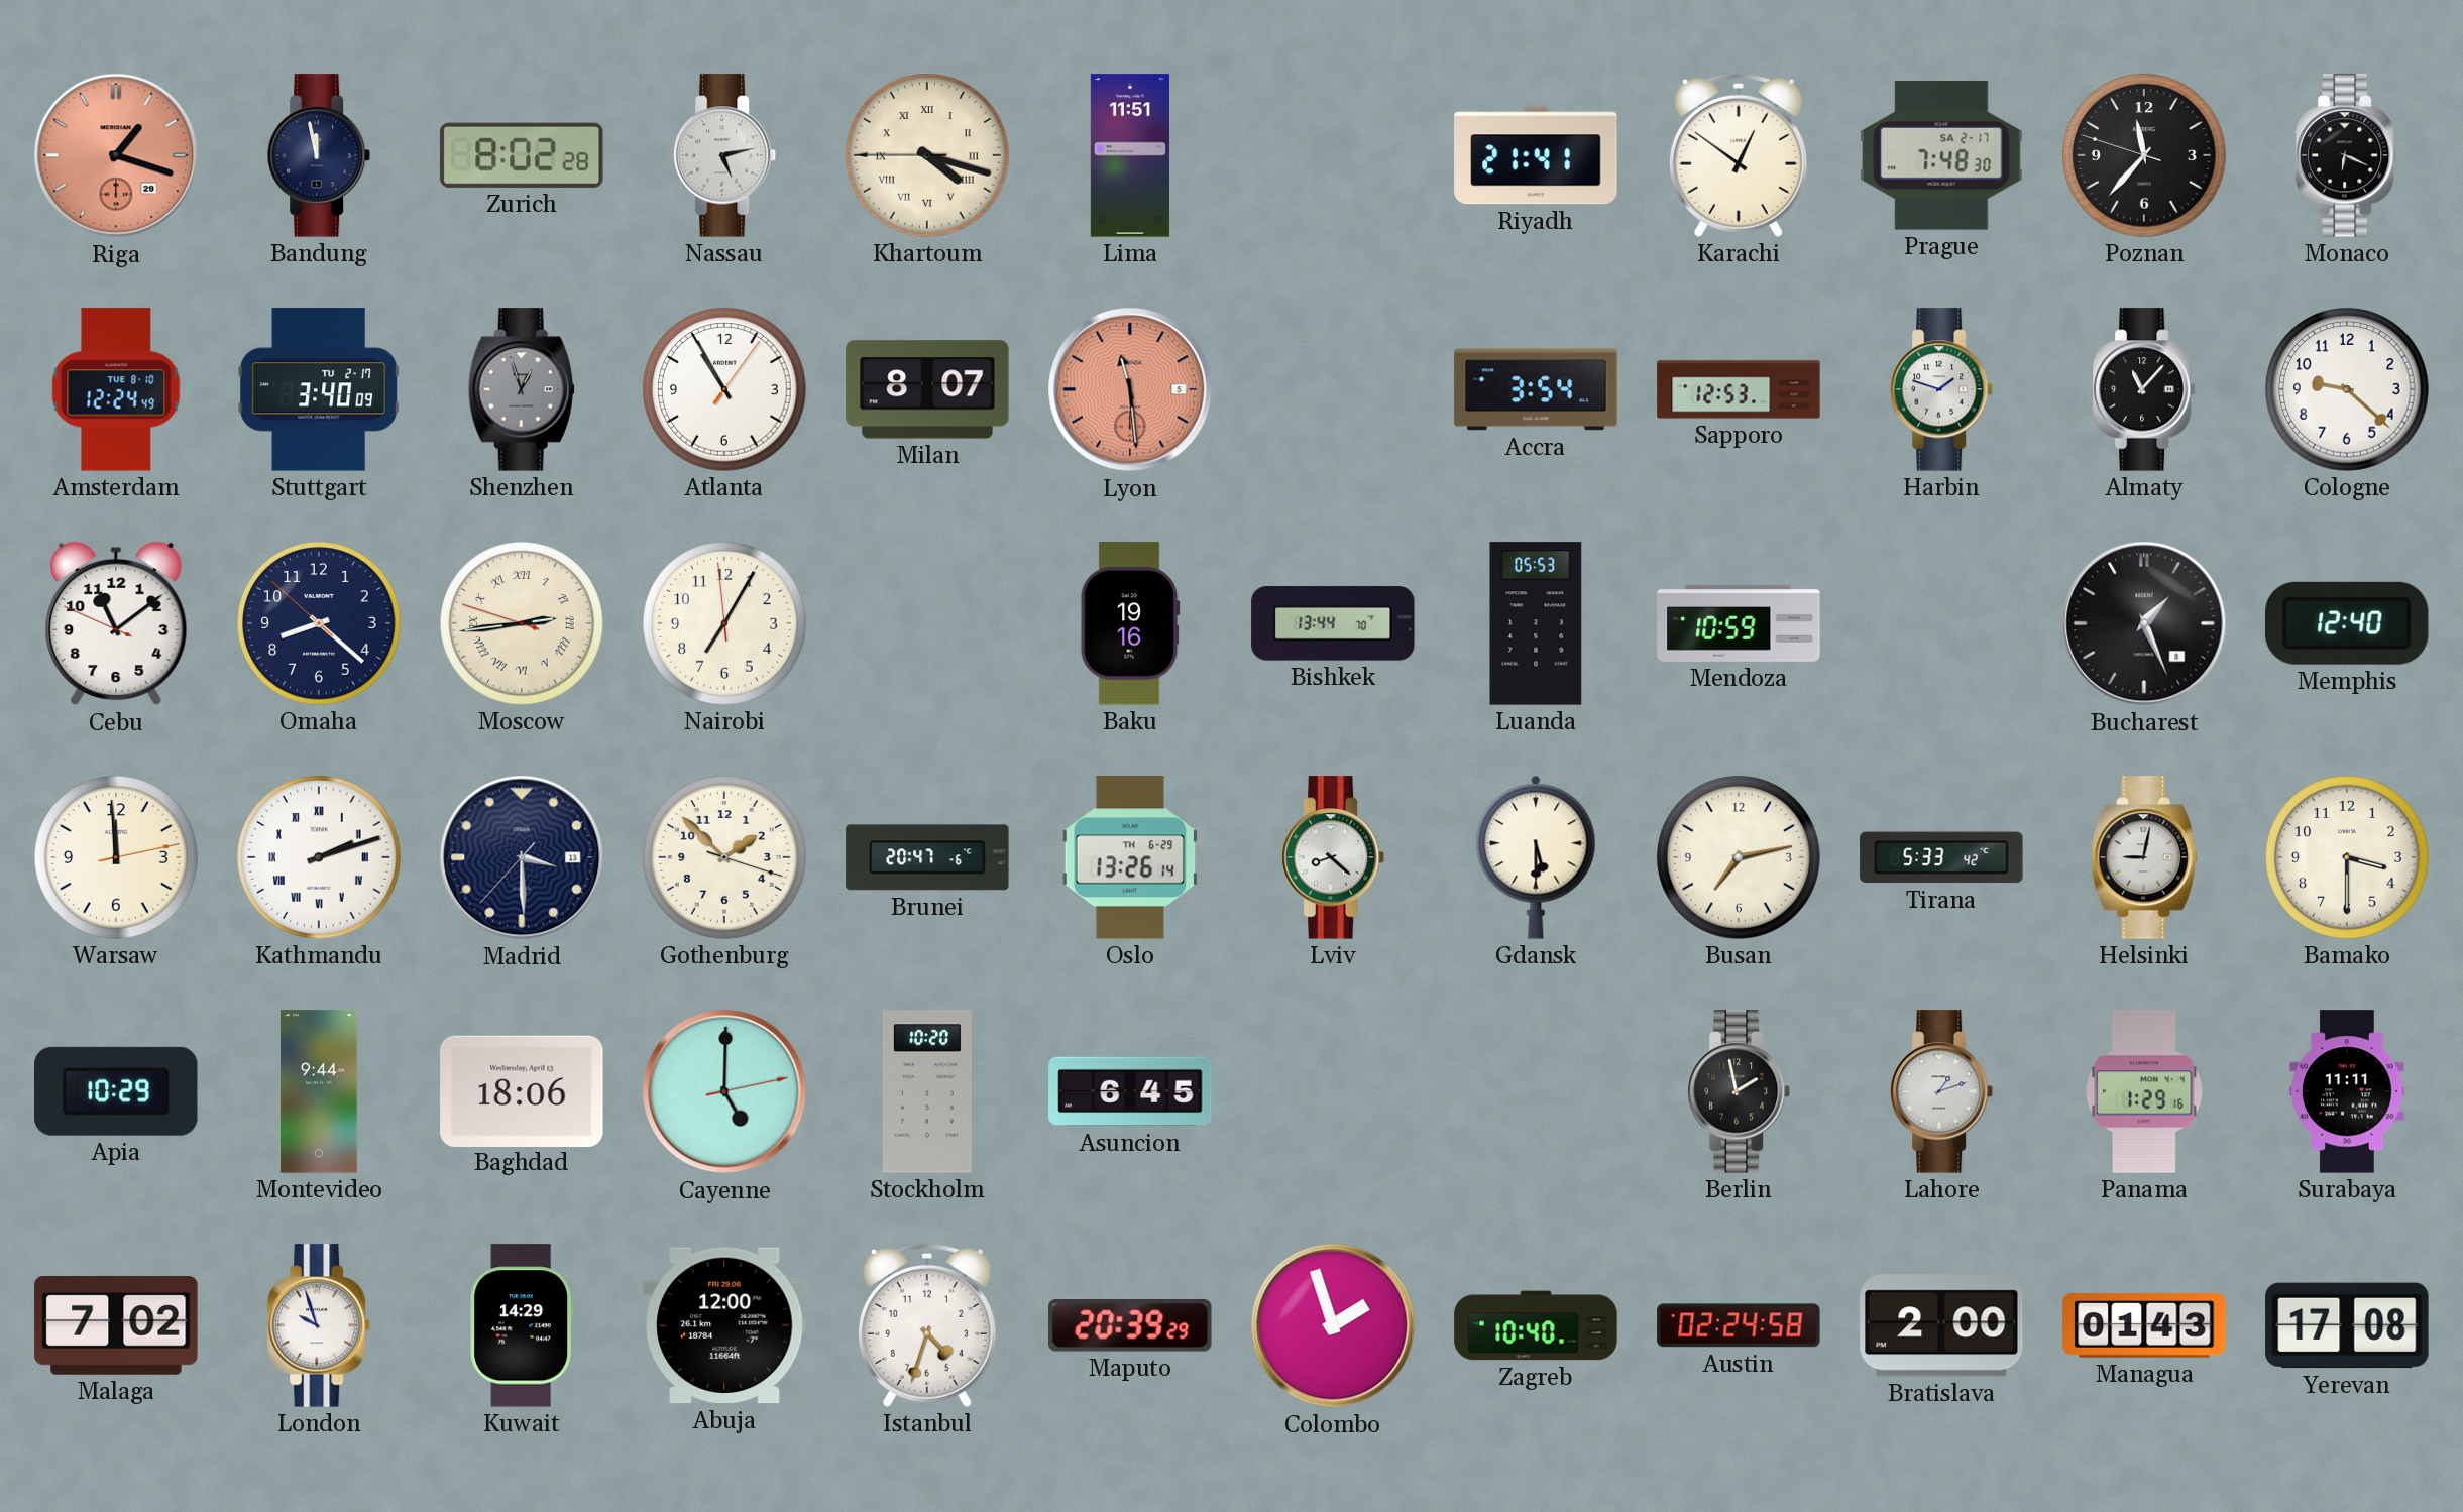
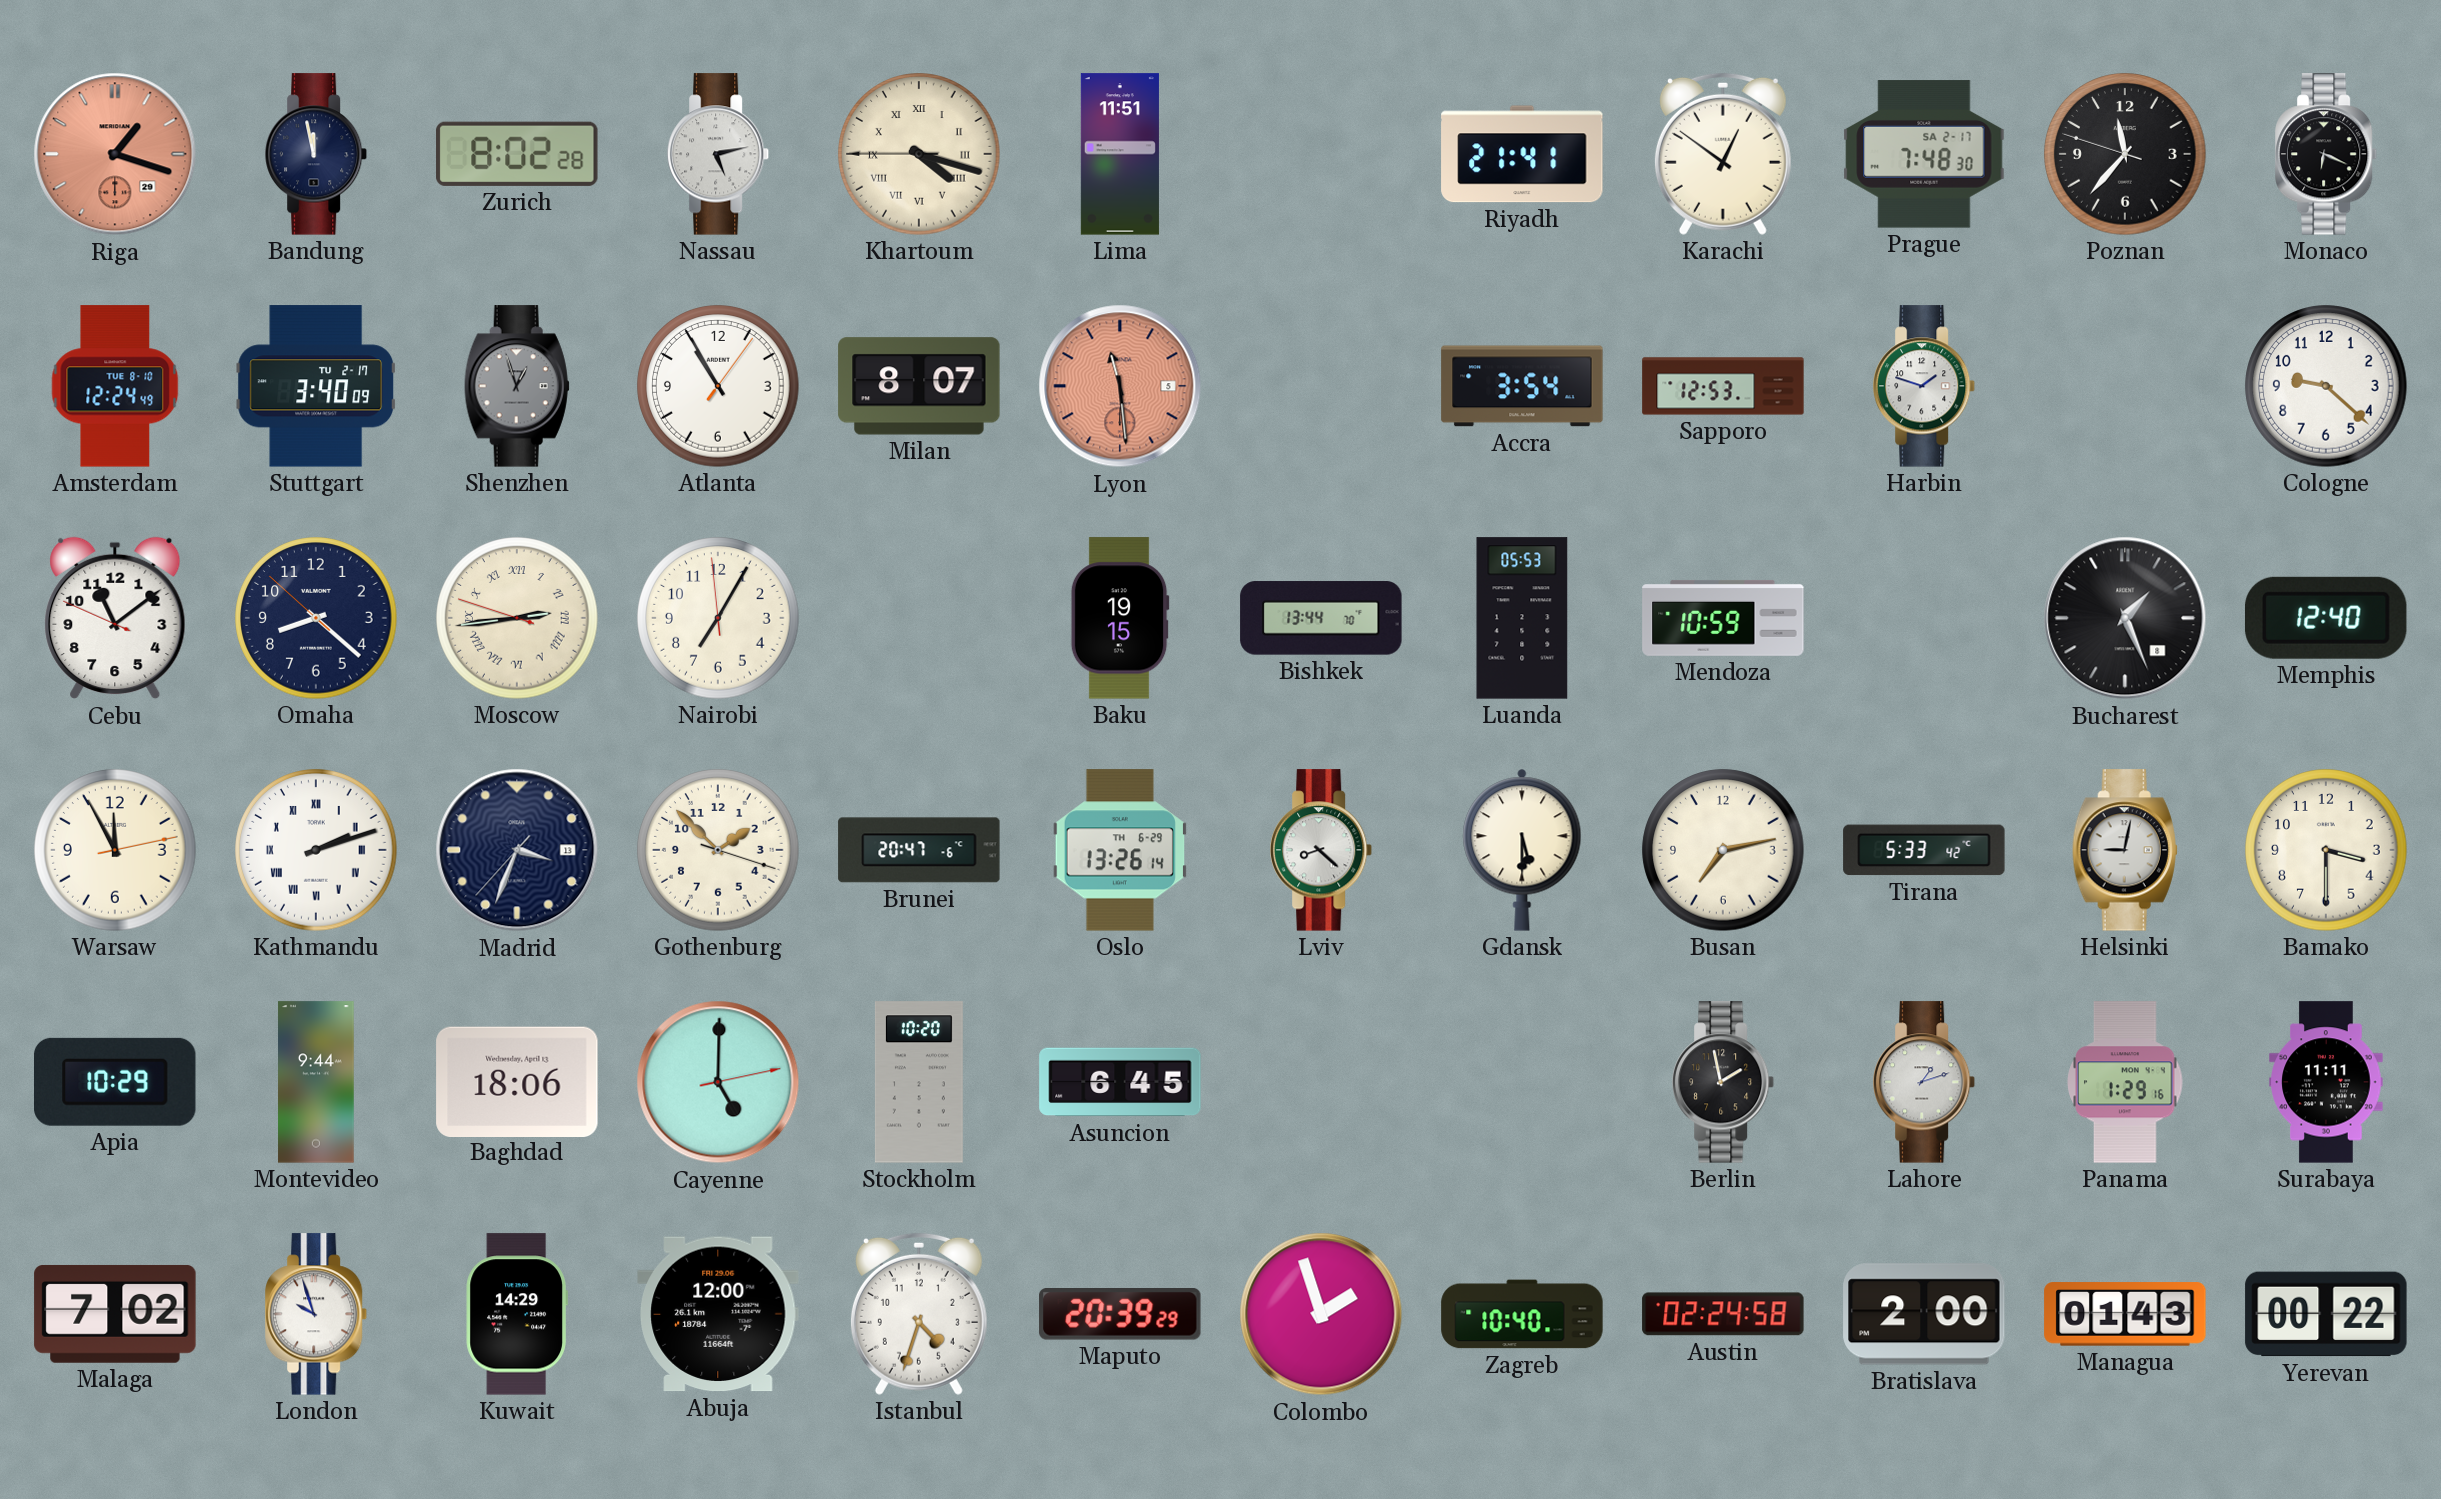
Almaty: 11:07 -> none (2145, 389)
Baku: 19:16 -> 19:15 (1120, 618)
Warsaw: 11:59 -> 11:55 (115, 850)
Madrid: 3:29 -> 3:33 (517, 850)
Yerevan: 17:08 -> 00:22 (2326, 1314)
